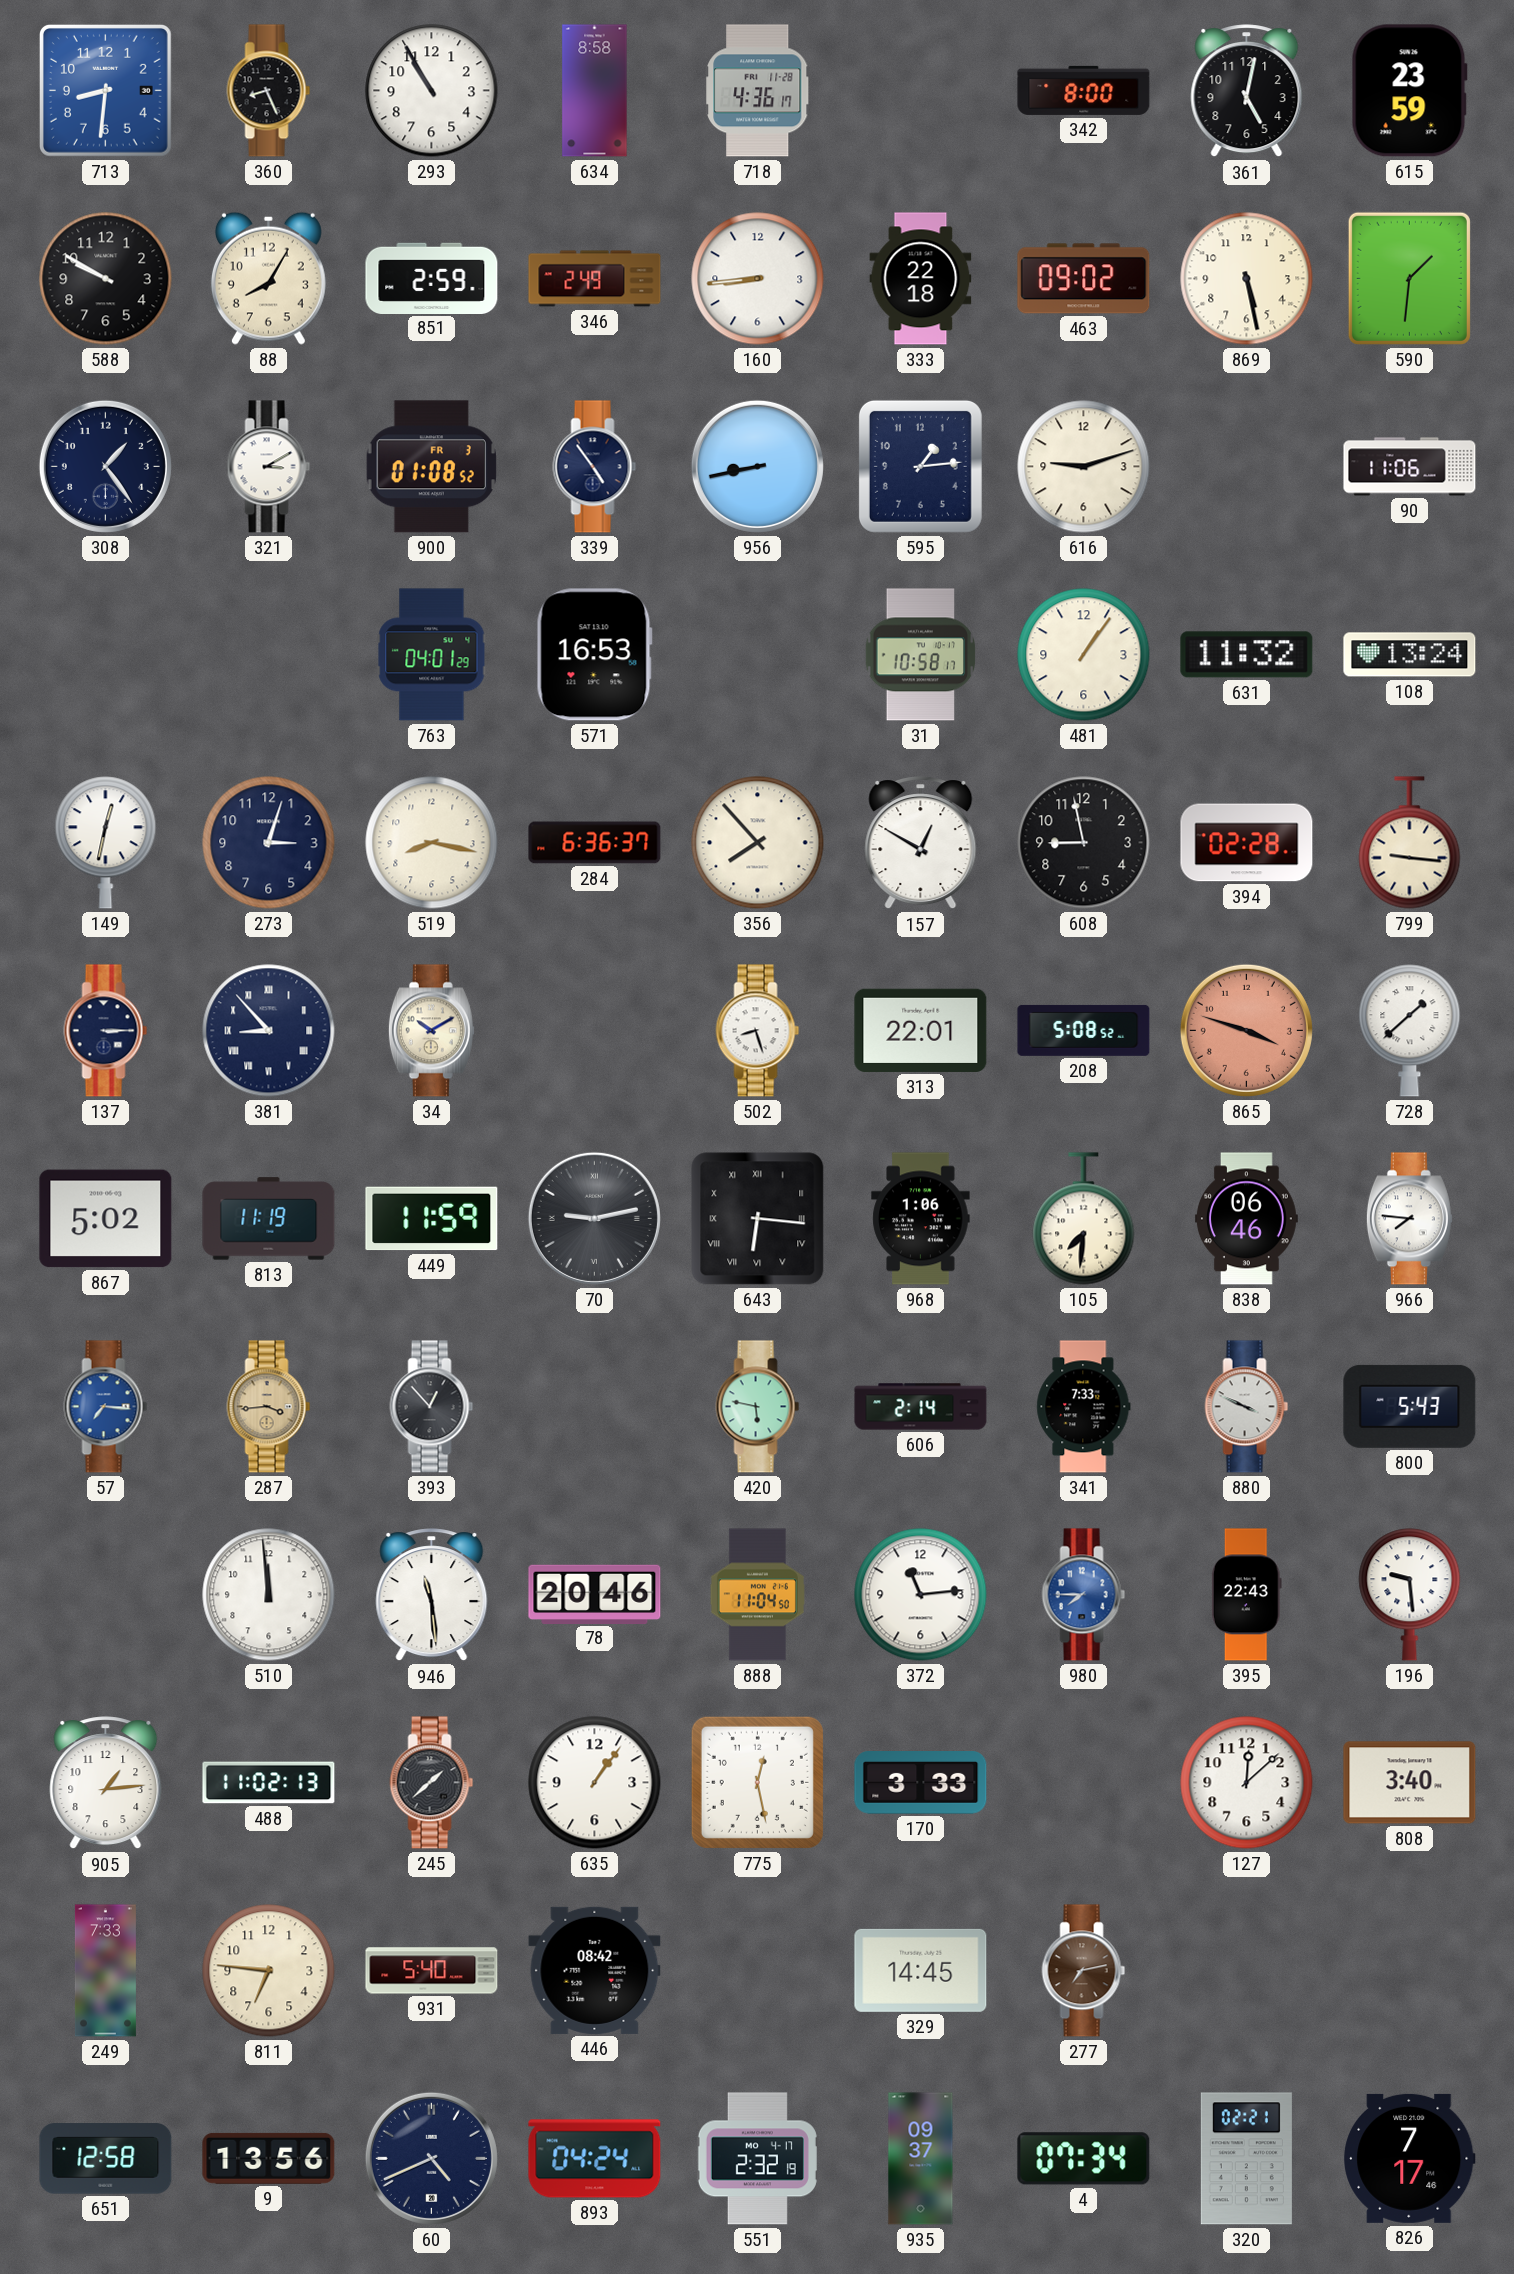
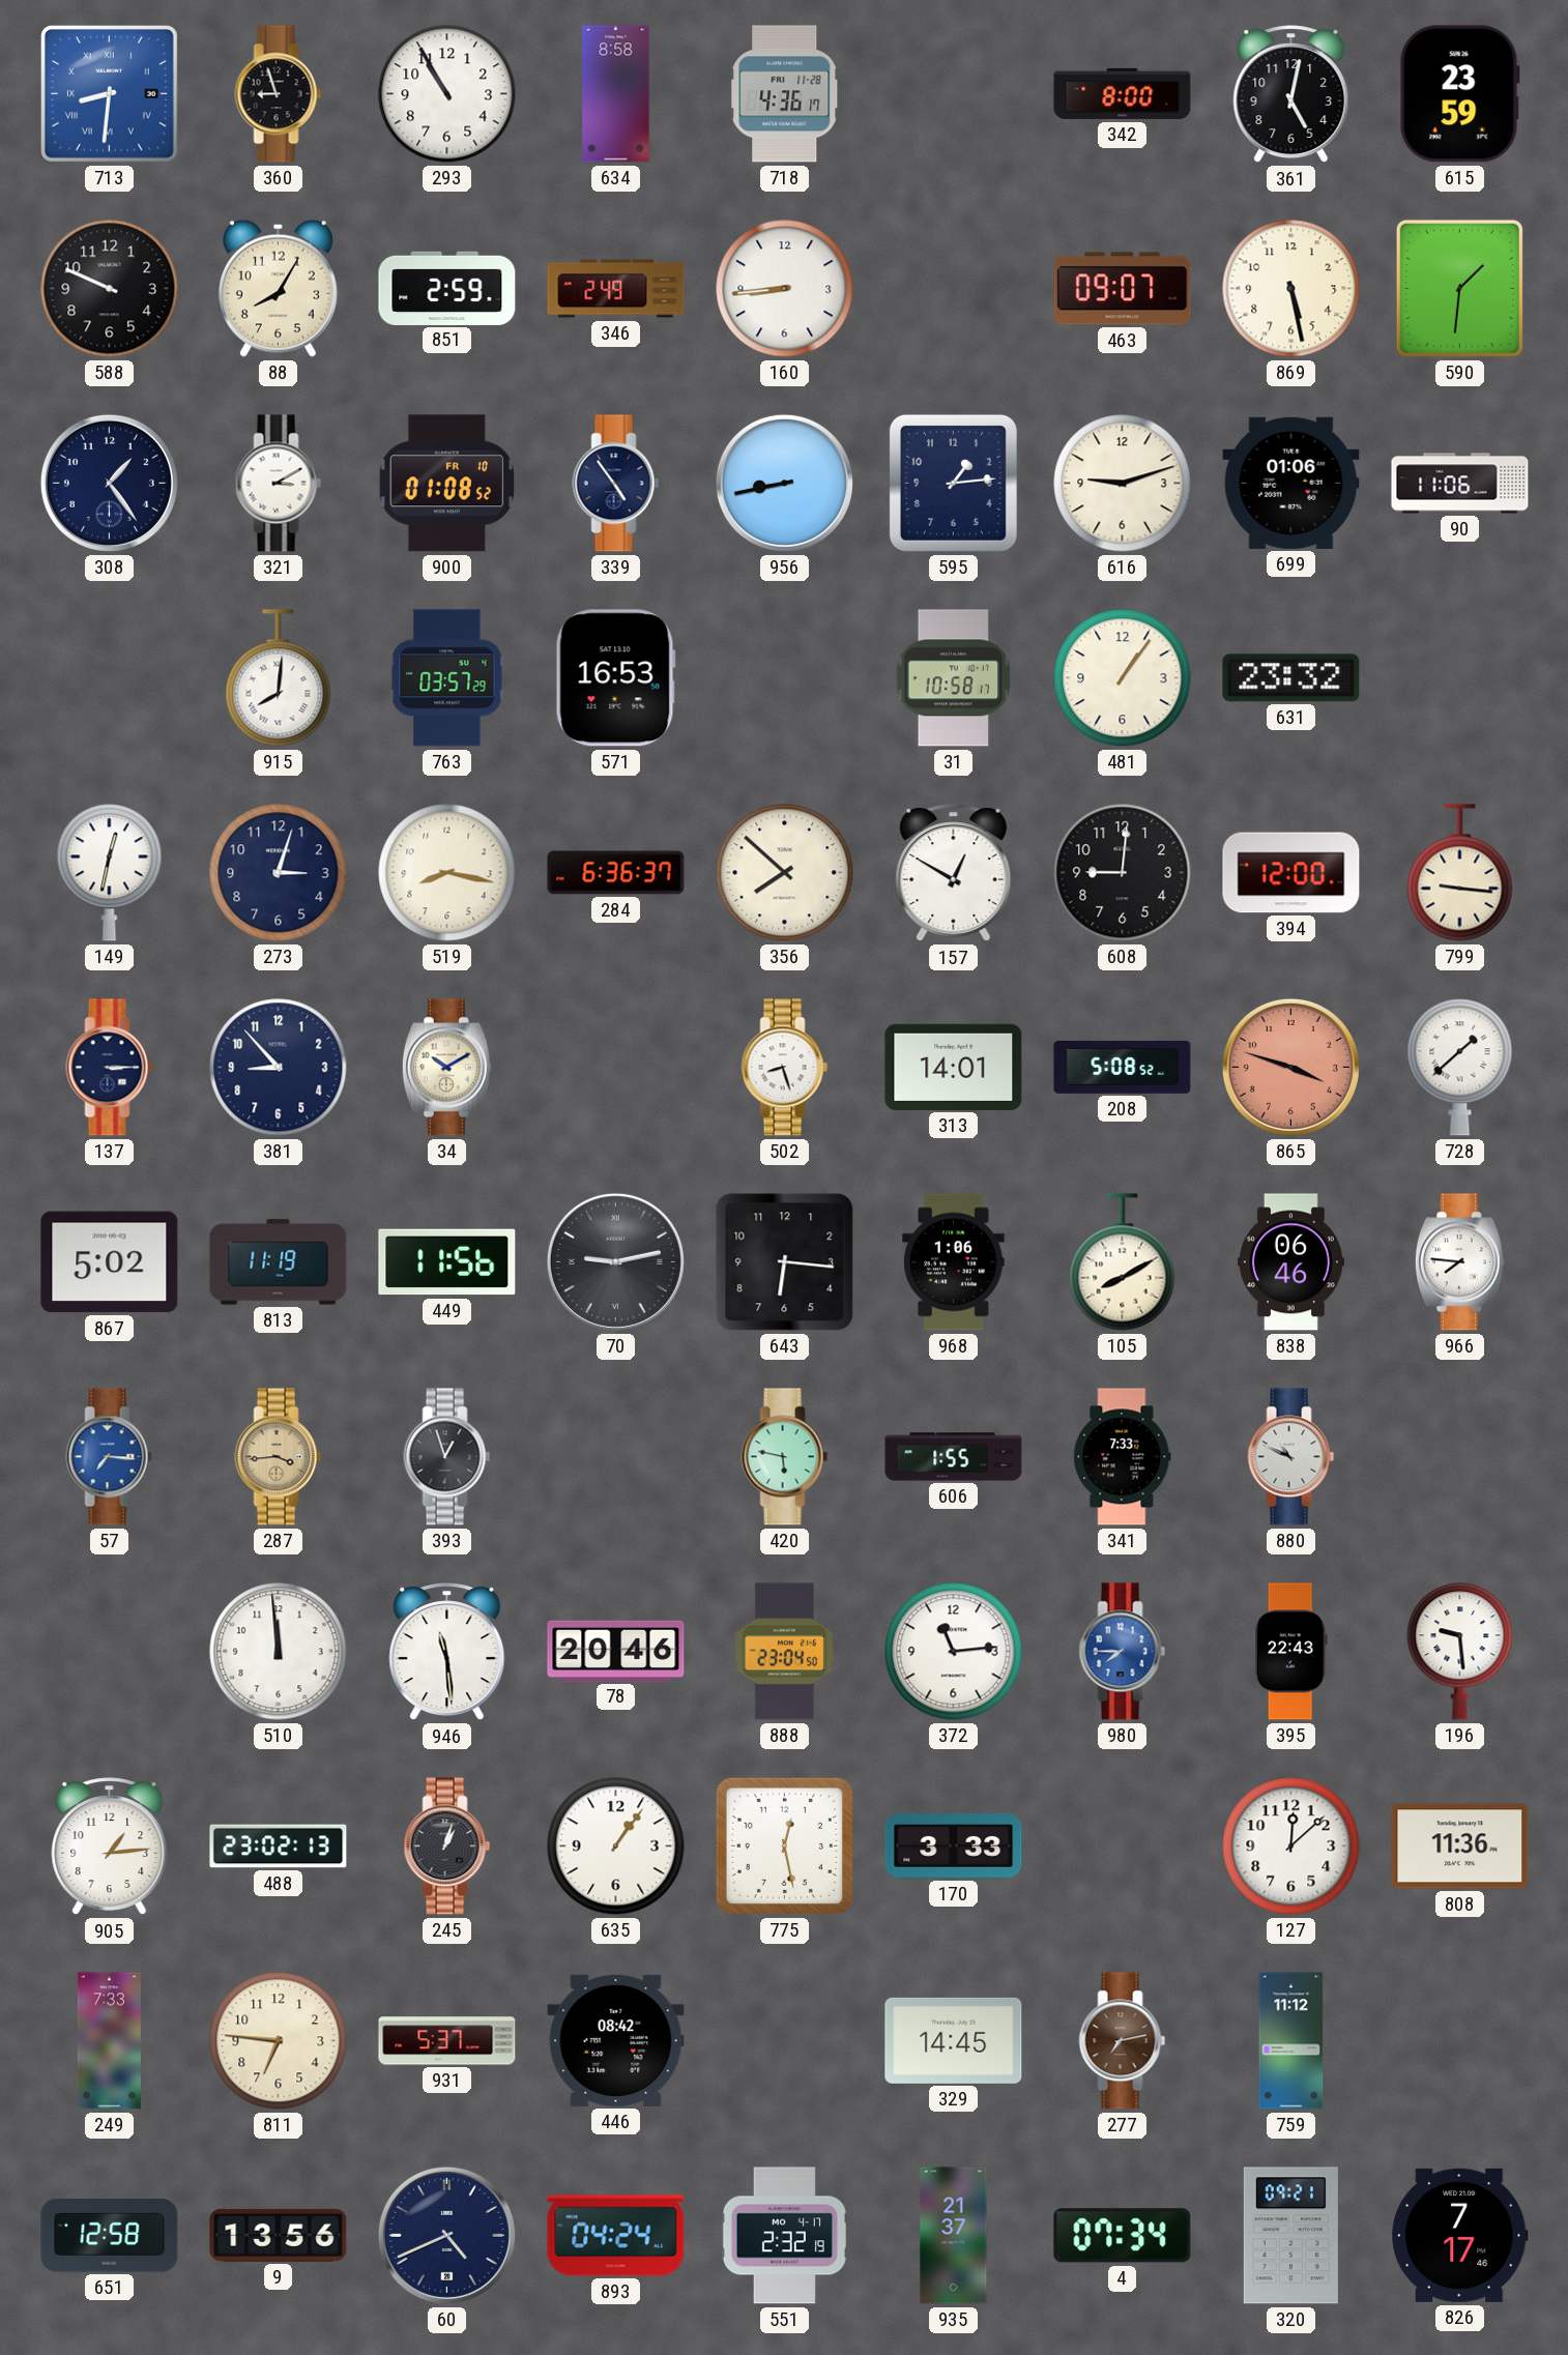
713 numerals: Arabic -> Roman (109, 93)
360: 8:26 -> 8:57 (279, 94)
588: 9:50 -> 9:49 (110, 289)
333: 22:18 -> none (921, 279)
463: 09:02 -> 09:07 (1123, 289)
900 date: FR 3 -> FR 10 (446, 484)
699: none -> 01:06 (1291, 483)
915: none -> 8:01 (279, 678)
763: 04:01 -> 03:57 (447, 678)
631: 11:32 -> 23:32 (1291, 678)
108: 13:24 -> none (1410, 655)
356: 7:53 -> 7:52 (785, 873)
608: 8:58 -> 9:01 (1123, 873)
394: 02:28 -> 12:00 (1291, 873)
381 numerals: Roman -> Arabic (279, 1068)
313: 22:01 -> 14:01 (954, 1067)
449: 11:59 -> 11:56 (447, 1262)
643 numerals: Roman -> Arabic (785, 1262)
105: 7:31 -> 8:10 (1123, 1262)
393: 12:53 -> 12:57 (447, 1457)
606: 2:14 -> 1:55 (954, 1457)
880: 3:49 -> 10:49 (1291, 1457)
800: 5:43 -> none (1410, 1406)
888: 11:04 -> 23:04 (784, 1652)
488: 11:02 -> 23:02 (279, 1847)
245: 1:38 -> 1:03 (447, 1847)
808: 3:40 -> 11:36 (1460, 1847)
931: 5:40 -> 5:37 (447, 2041)
759: none -> 11:12 (1291, 2041)
935: 09:37 -> 21:37 (954, 2236)
320: 02:21 -> 09:21 (1290, 2236)
